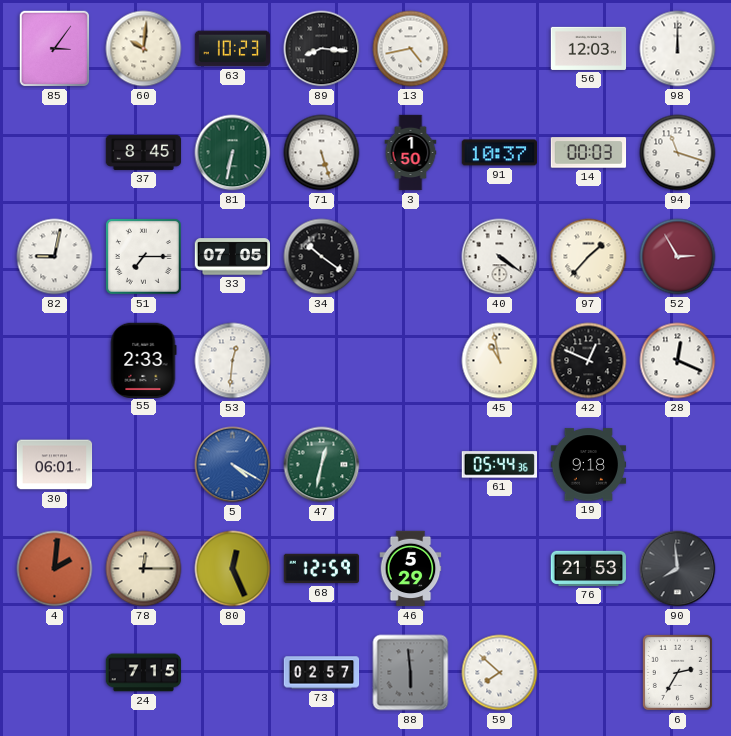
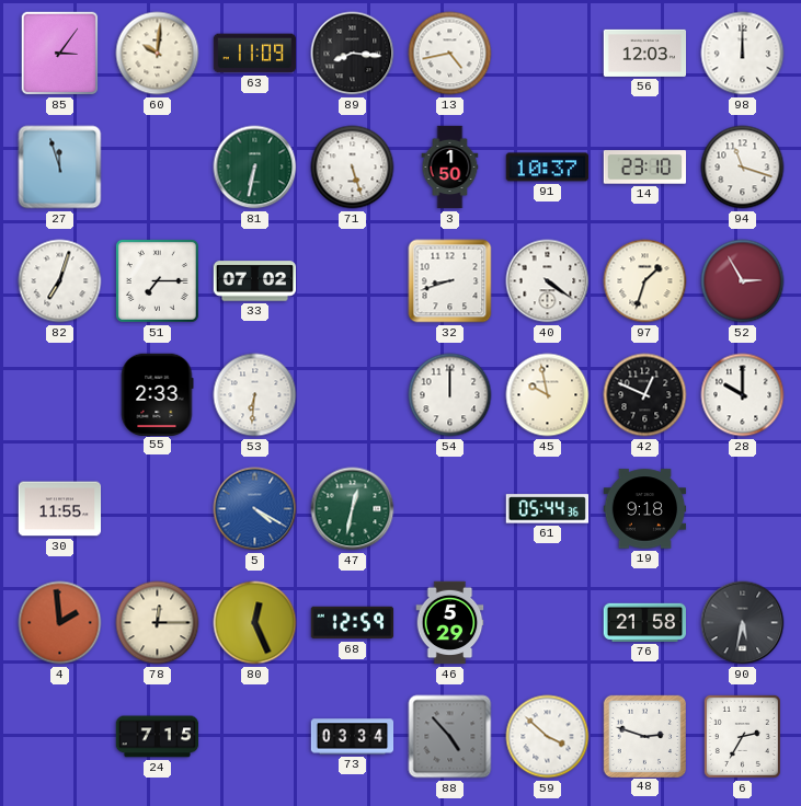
63: 10:23 -> 11:09 (255, 54)
27: none -> 11:57 (60, 168)
37: 8:45 -> none (144, 152)
14: 00:03 -> 23:10 (645, 168)
82: 9:02 -> 7:03 (60, 281)
33: 07:05 -> 07:02 (255, 281)
34: 10:21 -> none (322, 257)
32: none -> 8:42 (450, 281)
97: 1:37 -> 1:33 (645, 281)
53: 12:31 -> 6:31 (255, 395)
54: none -> 12:00 (450, 395)
45: 10:58 -> 9:58 (548, 395)
28: 12:19 -> 10:00 (743, 395)
30: 06:01 -> 11:55 (60, 509)
4: 2:01 -> 1:59 (60, 623)
76: 21:53 -> 21:58 (645, 622)
90: 7:59 -> 5:32 (743, 623)
73: 02:57 -> 03:34 (353, 737)
88: 5:59 -> 4:53 (450, 737)
59: 7:52 -> 3:52 (548, 737)
48: none -> 2:48 (644, 736)
